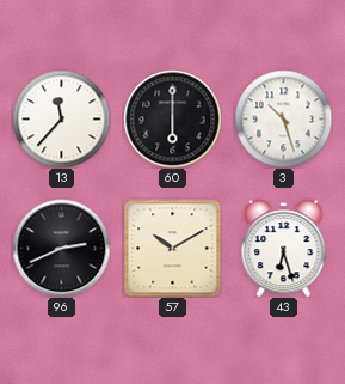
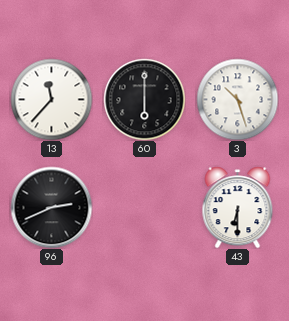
57: 10:10 -> none (172, 248)
43: 6:27 -> 6:30 (238, 207)
